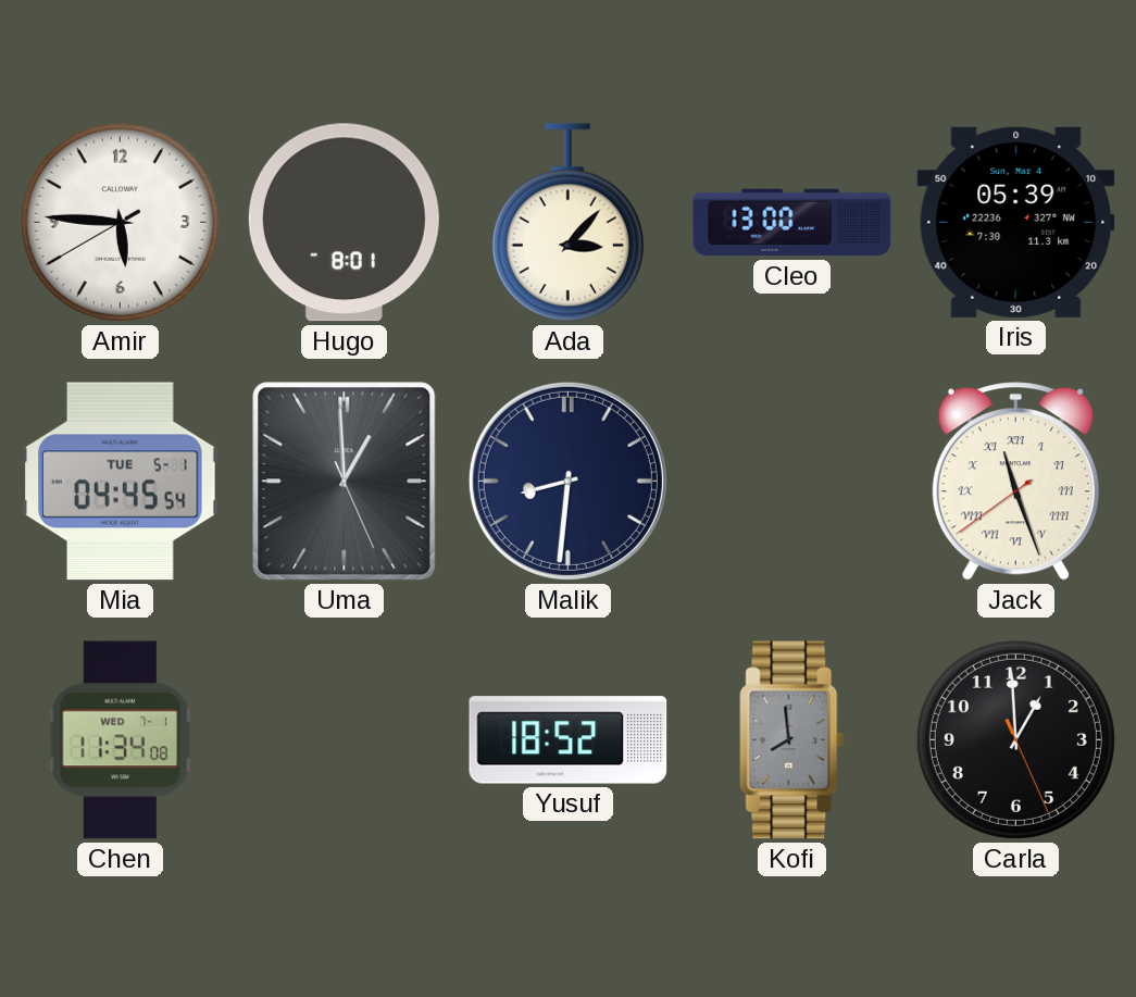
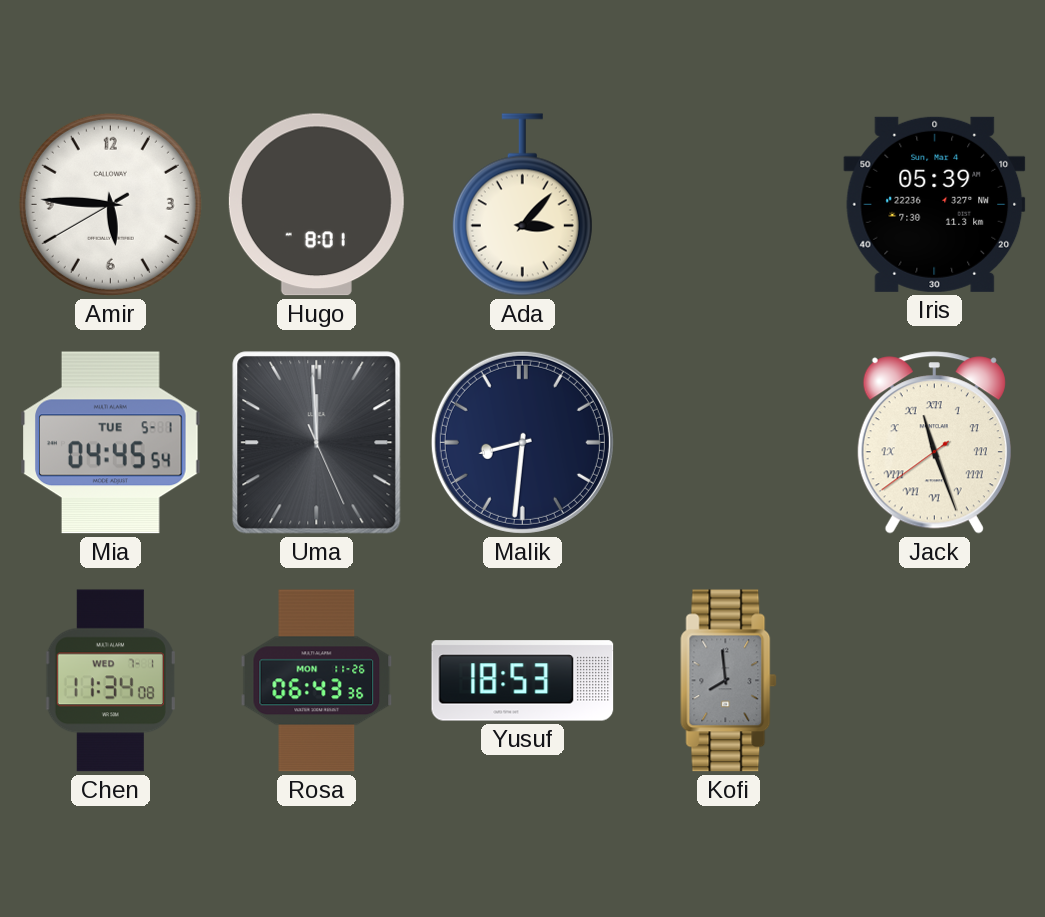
Cleo: 13:00 -> none (792, 223)
Uma: 12:59 -> 11:59 (317, 443)
Rosa: none -> 06:43 (317, 681)
Yusuf: 18:52 -> 18:53 (523, 681)
Carla: 12:59 -> none (1015, 739)
